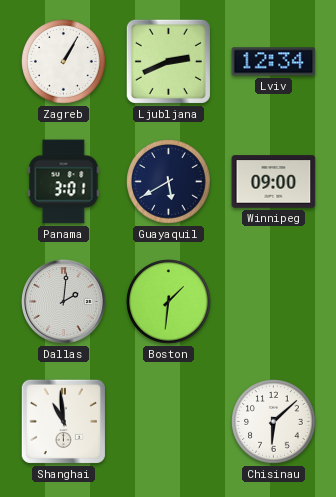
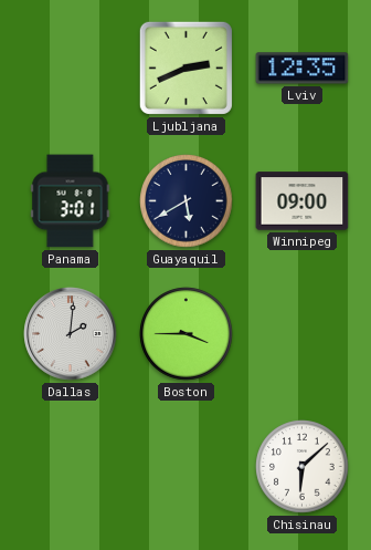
Zagreb: 1:05 -> none (64, 62)
Lviv: 12:34 -> 12:35 (303, 69)
Boston: 1:31 -> 3:45 (187, 334)
Shanghai: 10:59 -> none (63, 421)
